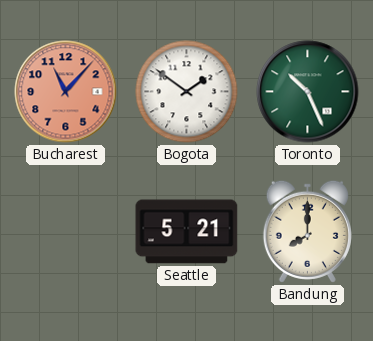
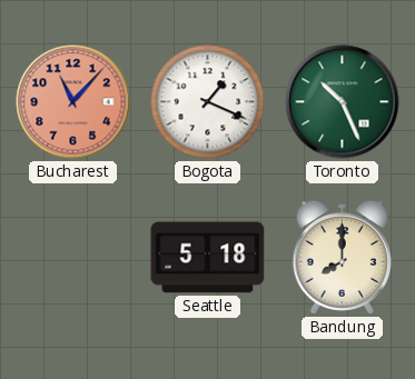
Bogota: 1:51 -> 1:19 (208, 102)
Seattle: 5:21 -> 5:18 (208, 258)
